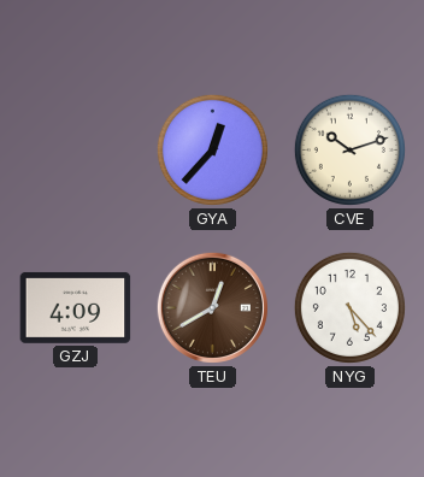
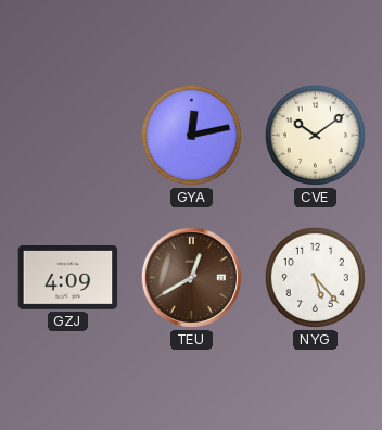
GYA: 12:37 -> 12:13 (191, 135)
CVE: 10:12 -> 10:09 (315, 135)
